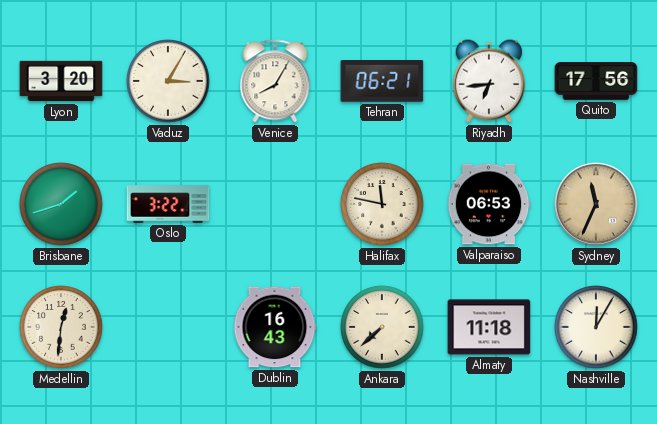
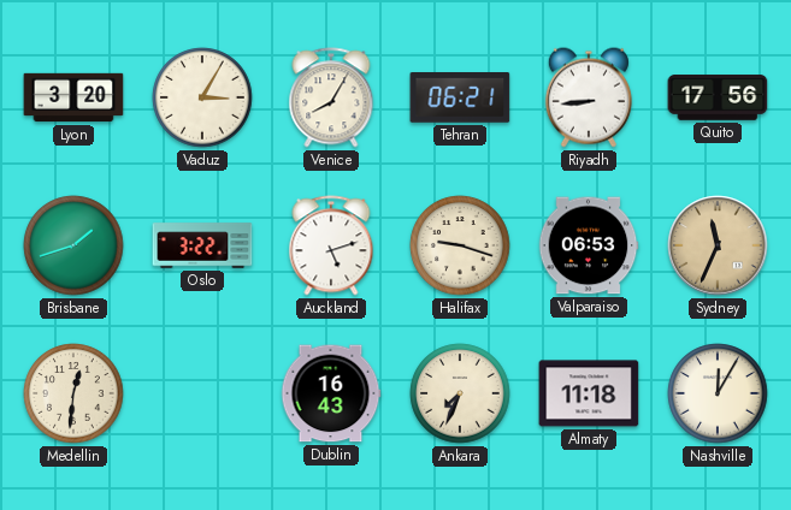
Riyadh: 6:44 -> 8:44 (589, 97)
Auckland: none -> 5:12 (331, 245)
Halifax: 11:47 -> 9:18 (460, 245)
Ankara: 7:38 -> 7:34 (460, 393)
